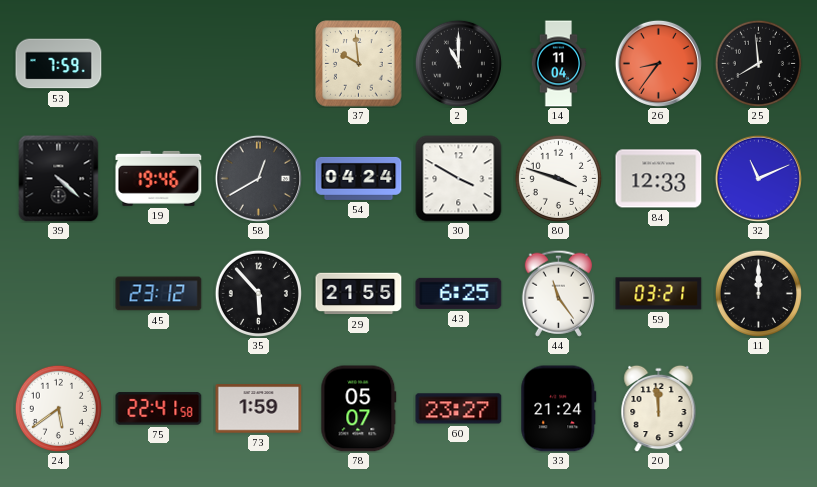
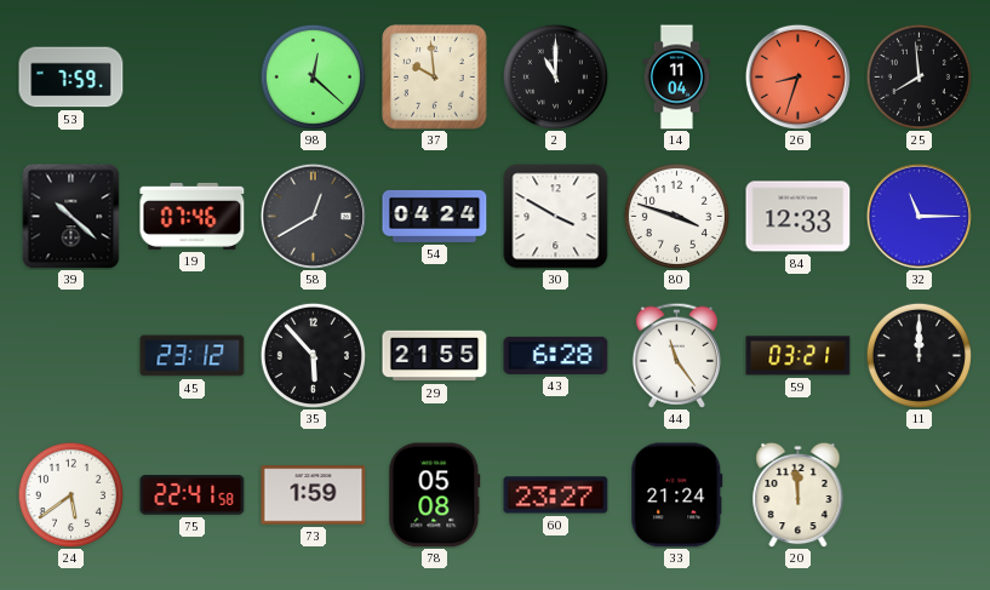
98: none -> 12:22 (313, 76)
26: 8:36 -> 8:33 (797, 76)
39: 4:22 -> 10:22 (71, 216)
19: 19:46 -> 07:46 (193, 216)
32: 11:11 -> 11:15 (919, 216)
43: 6:25 -> 6:28 (556, 355)
78: 05:07 -> 05:08 (435, 496)
